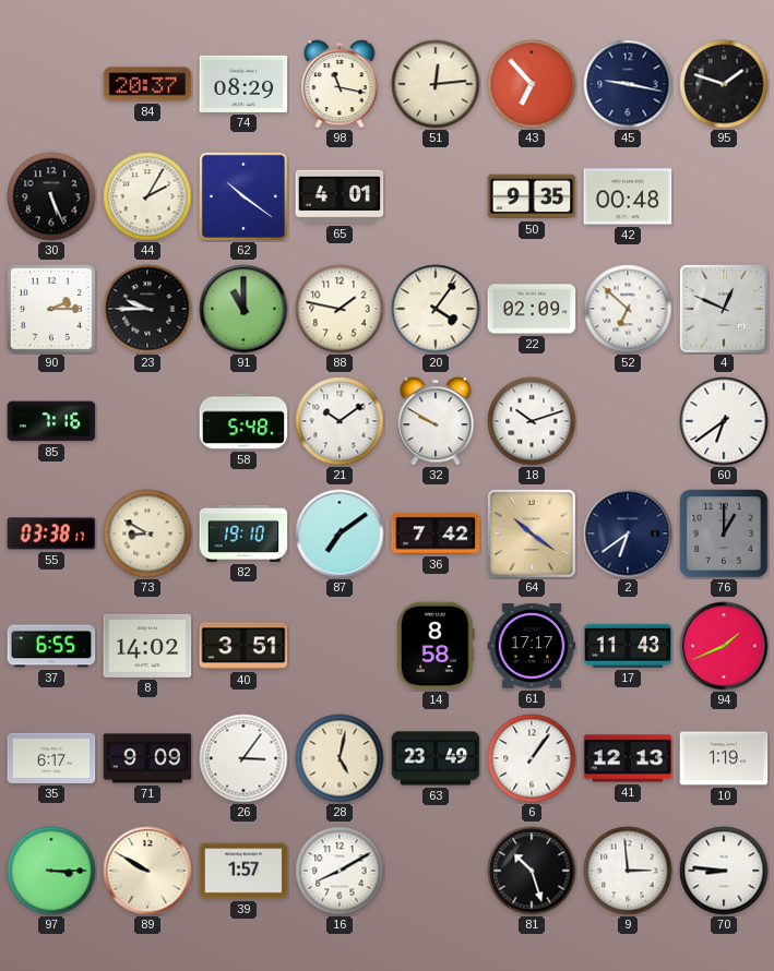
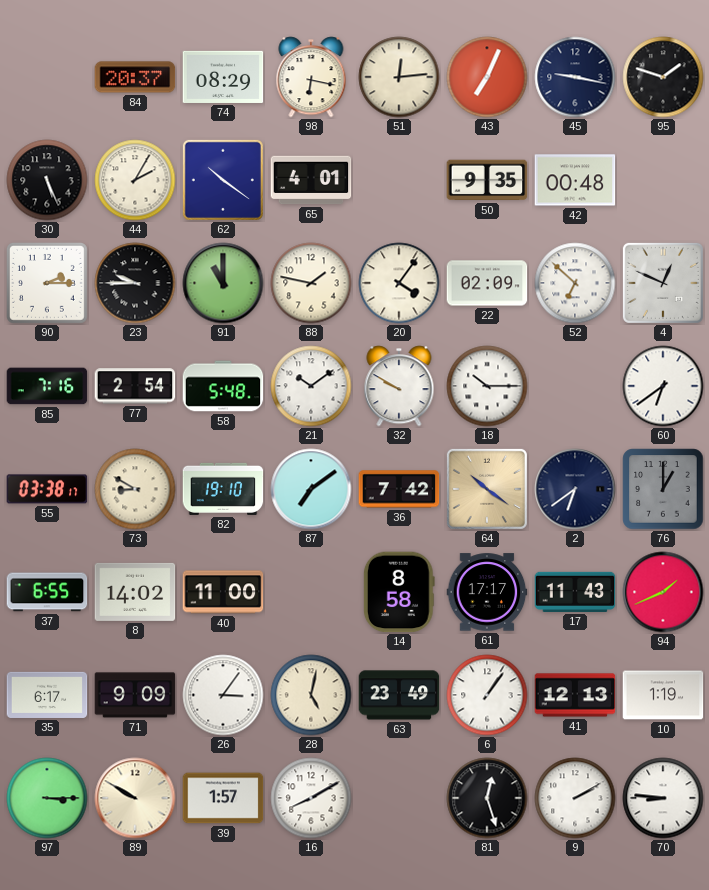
98: 11:17 -> 6:17 (311, 77)
43: 6:53 -> 7:04 (487, 77)
77: none -> 2:54 (135, 386)
18: 10:12 -> 10:15 (487, 386)
40: 3:51 -> 11:00 (223, 592)
81: 10:27 -> 12:27 (487, 798)
9: 2:59 -> 2:10 (575, 798)
